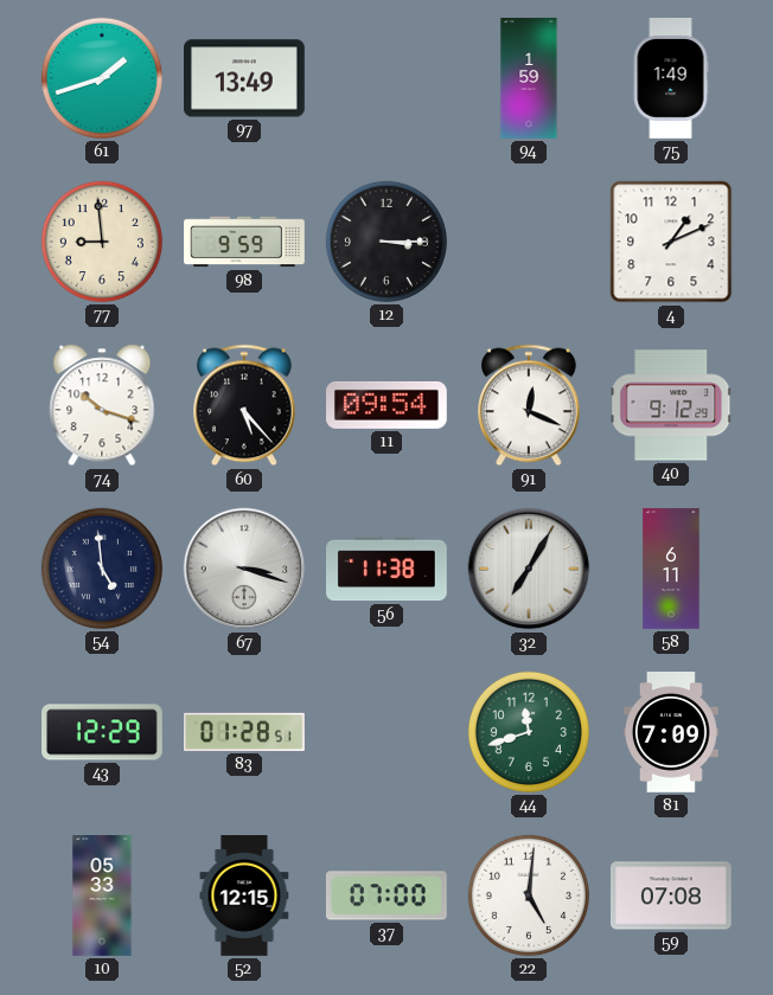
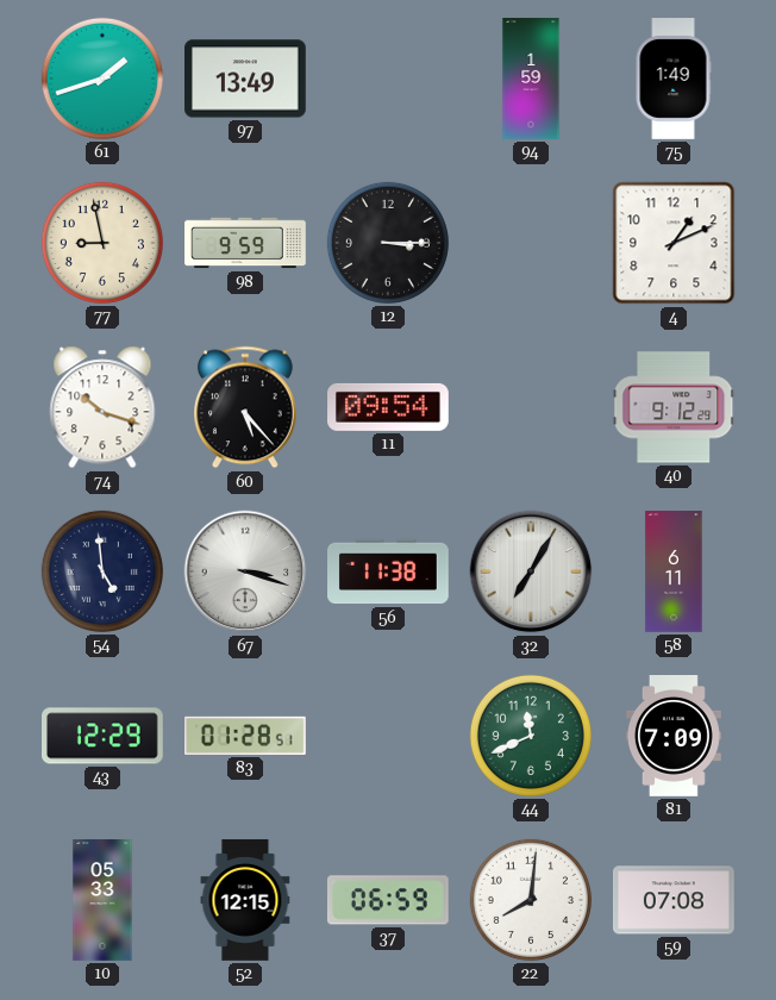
77: 8:59 -> 8:58 (102, 243)
91: 12:19 -> none (530, 405)
44: 11:42 -> 11:41 (531, 736)
37: 07:00 -> 06:59 (388, 900)
22: 5:01 -> 8:01 (531, 900)
